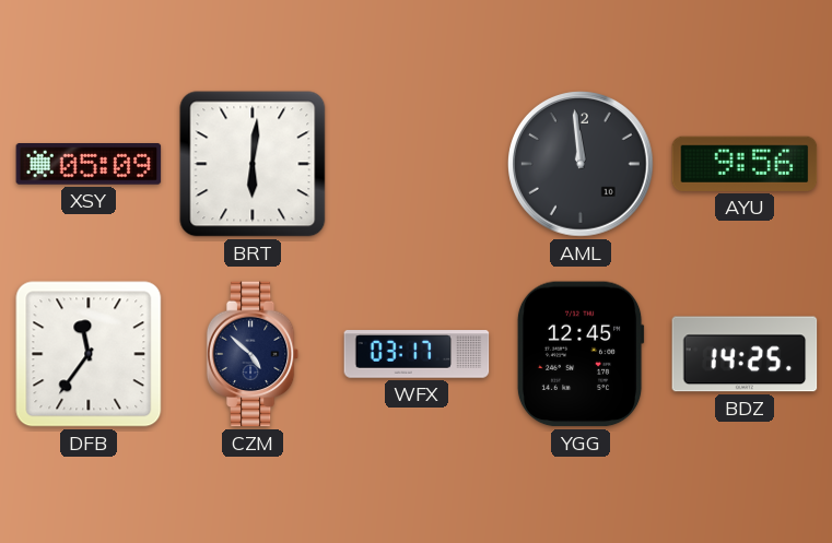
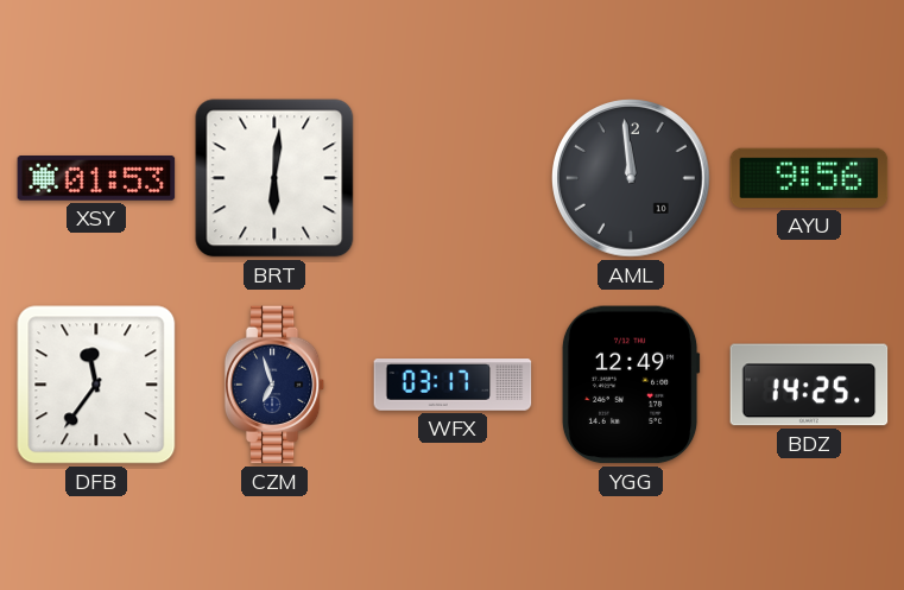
XSY: 05:09 -> 01:53 (96, 179)
CZM: 4:52 -> 6:57 (274, 385)
YGG: 12:45 -> 12:49 (631, 385)
